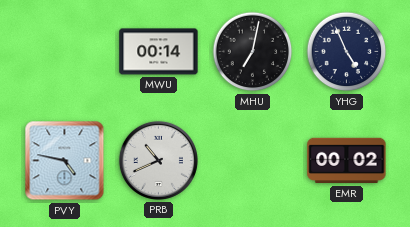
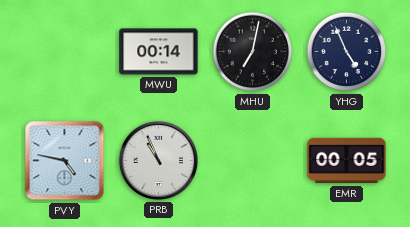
PRB: 10:41 -> 10:56 (158, 160)
EMR: 00:02 -> 00:05 (347, 161)
